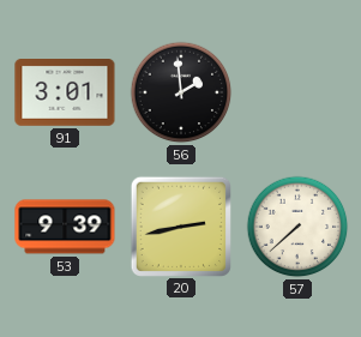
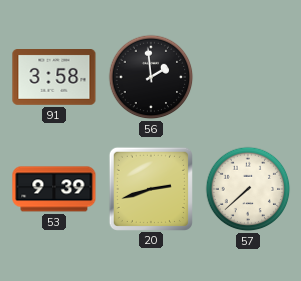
91: 3:01 -> 3:58 (54, 78)
20: 2:43 -> 2:42 (150, 188)
